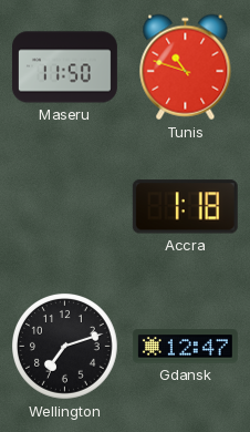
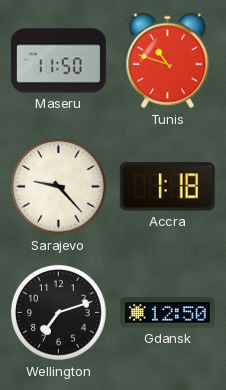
Sarajevo: none -> 9:23 (59, 187)
Gdansk: 12:47 -> 12:50 (167, 313)
